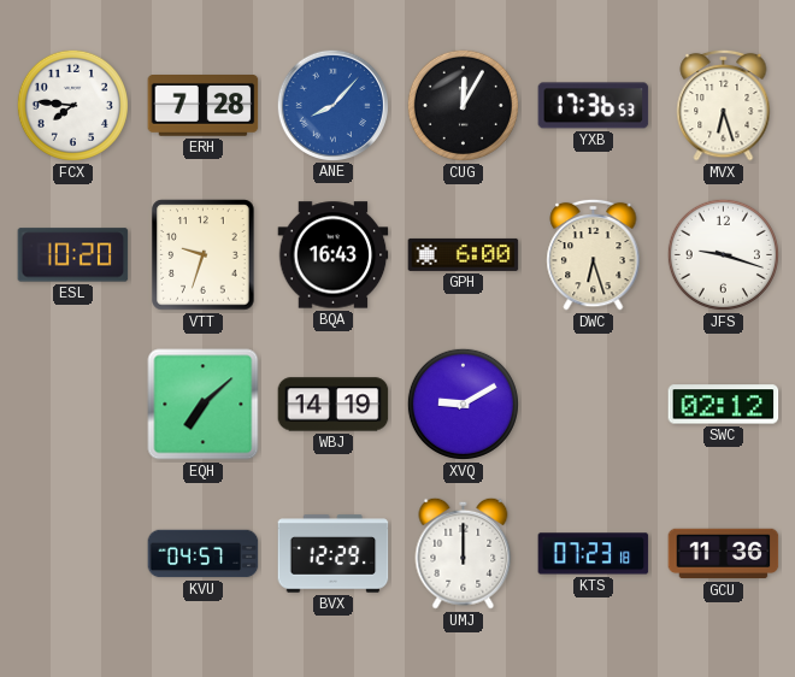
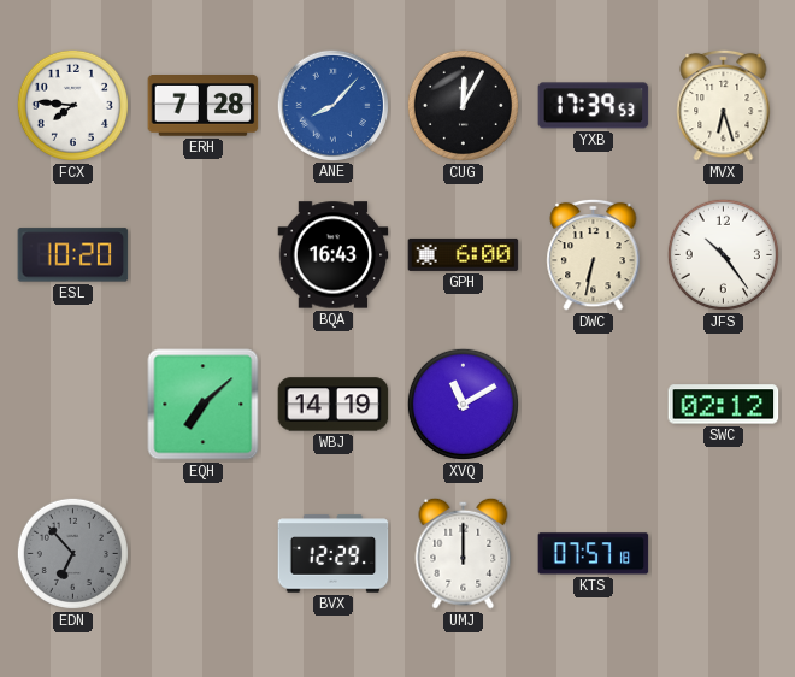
YXB: 17:36 -> 17:39 (594, 106)
VTT: 9:33 -> none (204, 255)
DWC: 6:27 -> 6:32 (594, 254)
JFS: 9:18 -> 10:24 (723, 254)
XVQ: 9:10 -> 11:10 (463, 404)
EDN: none -> 6:53 (72, 553)
KVU: 04:57 -> none (204, 554)
KTS: 07:23 -> 07:57 (594, 554)
GCU: 11:36 -> none (724, 554)
